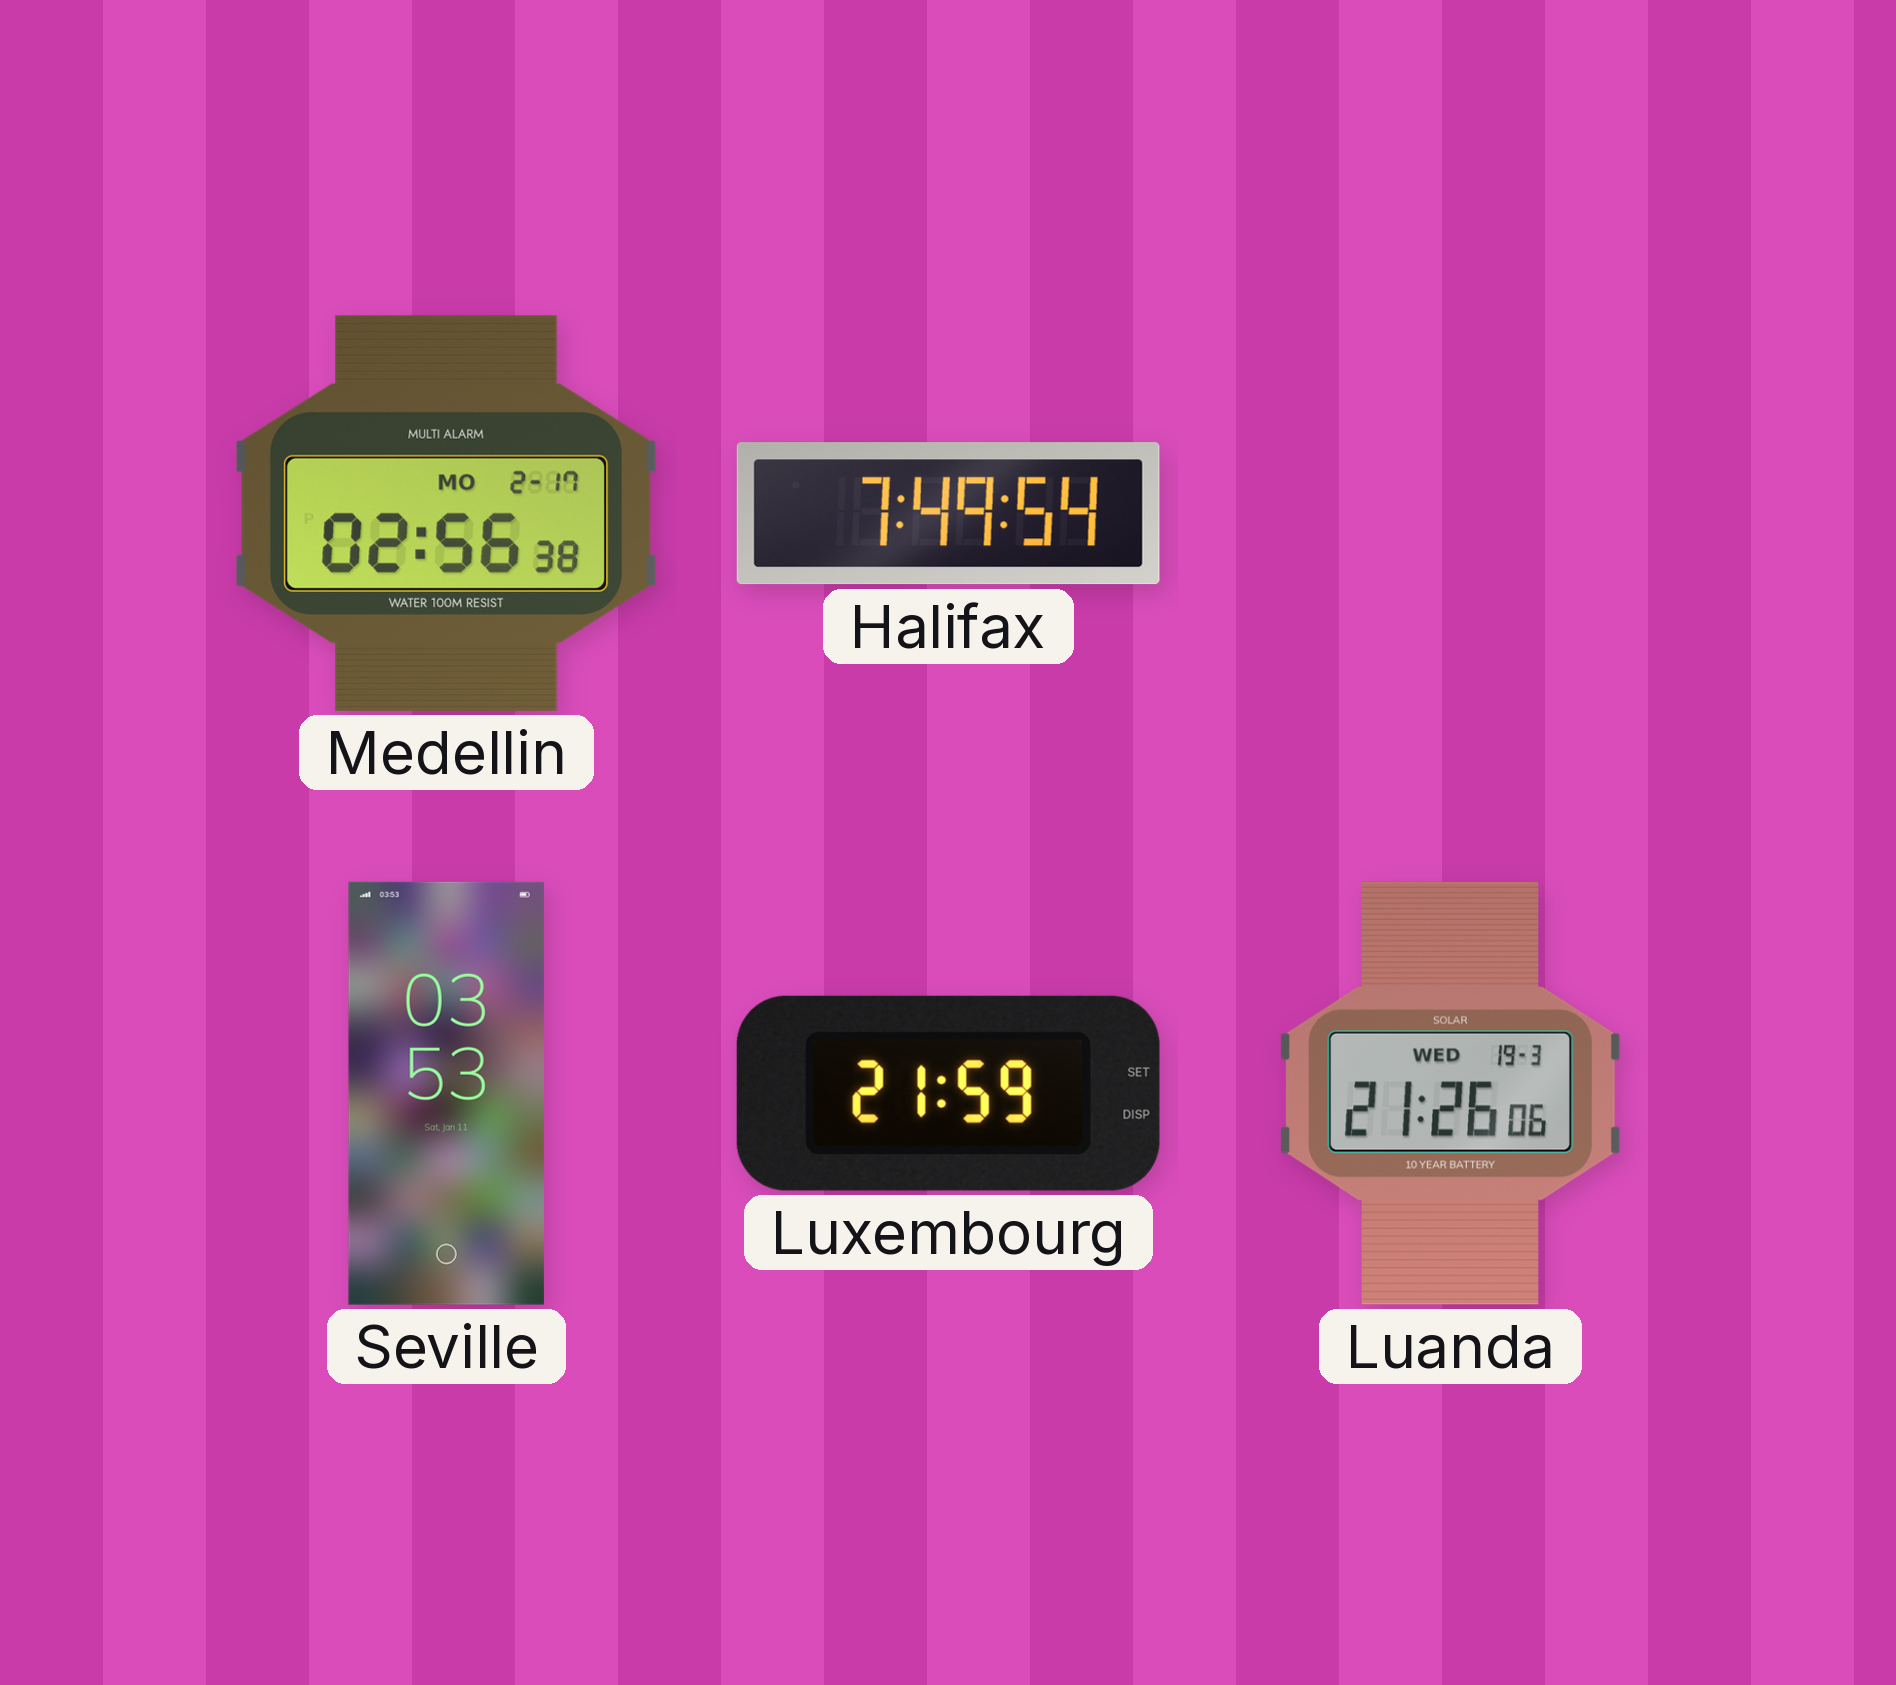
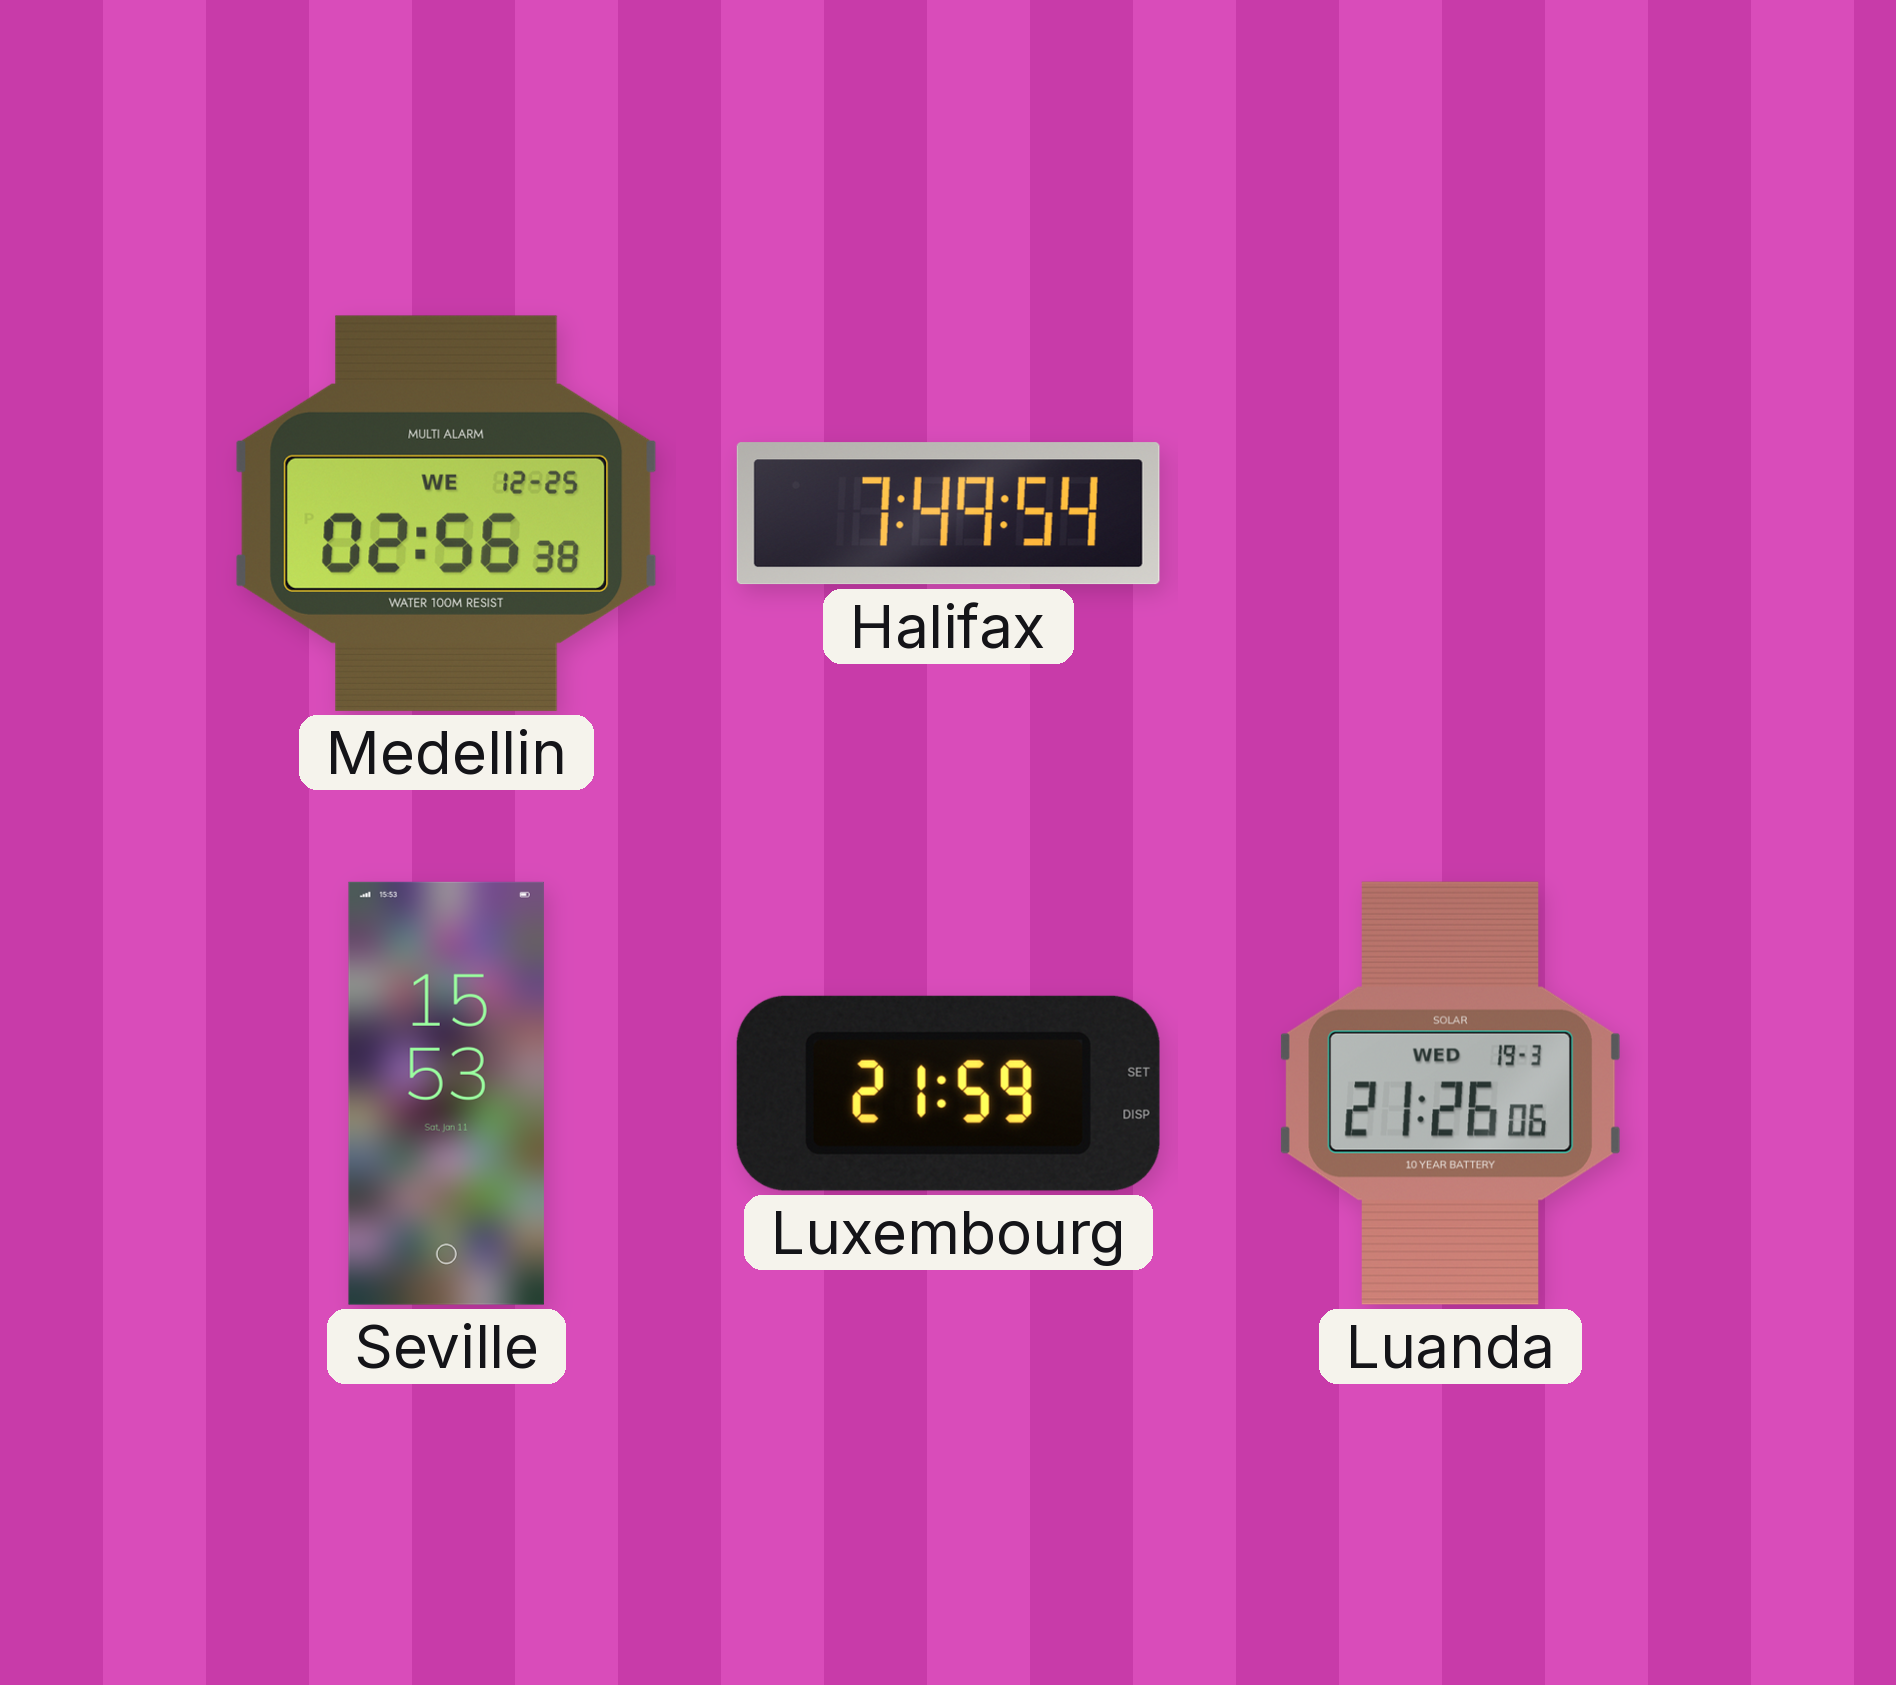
Medellin date: MO 2-17 -> WE 12-25 (447, 513)
Seville: 03:53 -> 15:53 (446, 1093)
